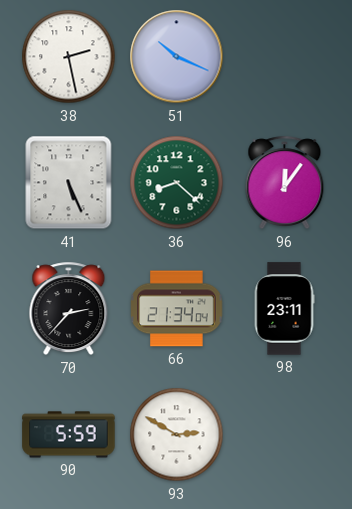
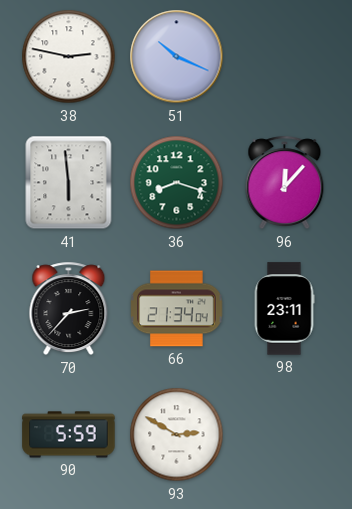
38: 2:28 -> 2:47 (69, 57)
41: 5:26 -> 5:59 (69, 183)
36: 8:22 -> 8:18 (177, 183)
96: 12:06 -> 12:07 (285, 183)
